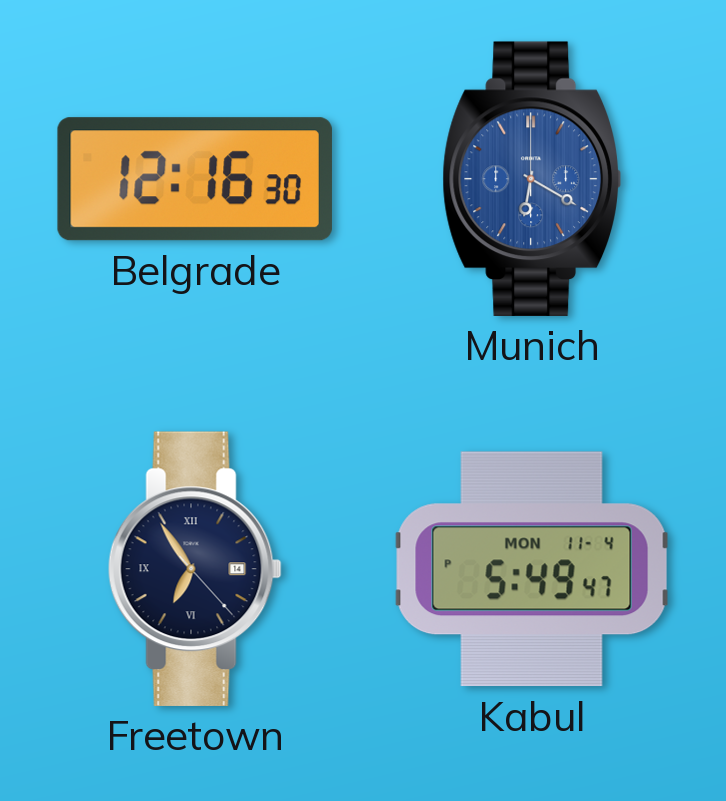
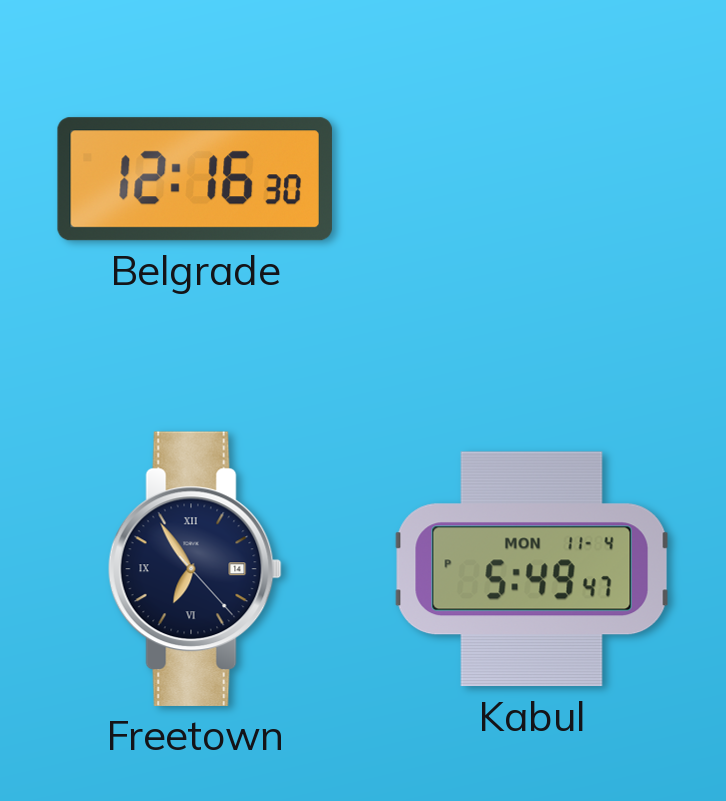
Munich: 6:20 -> none (531, 179)
